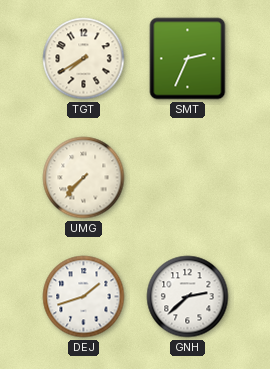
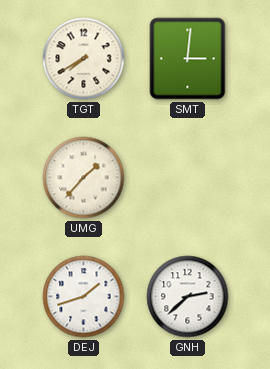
SMT: 2:34 -> 3:01 (188, 59)
UMG: 7:37 -> 1:37 (84, 178)
